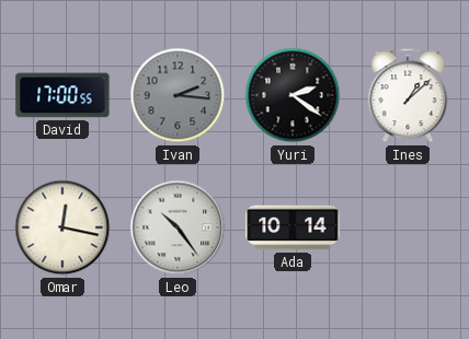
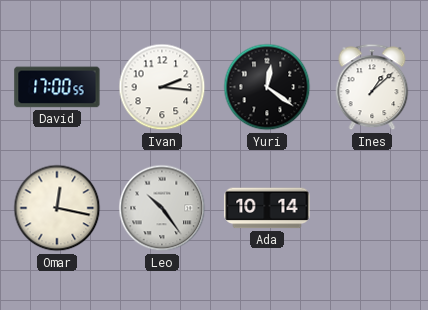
Ivan dial: grey -> white (162, 87)
Yuri: 2:21 -> 12:21 (267, 87)
